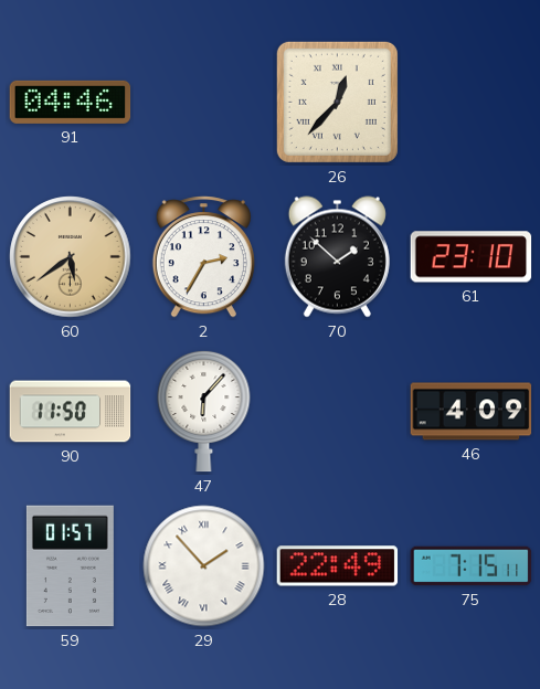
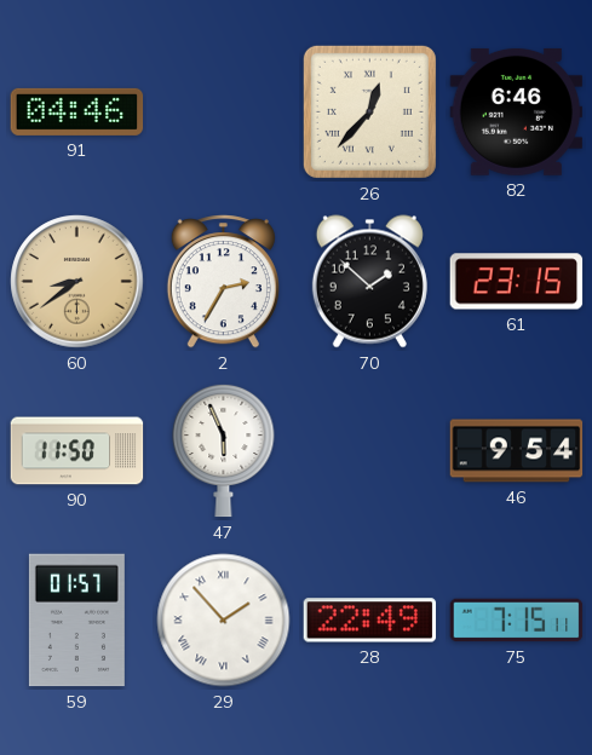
82: none -> 6:46 (517, 111)
60: 5:39 -> 8:39 (77, 282)
61: 23:10 -> 23:15 (517, 282)
47: 6:07 -> 5:56 (224, 450)
46: 4:09 -> 9:54 (517, 451)
